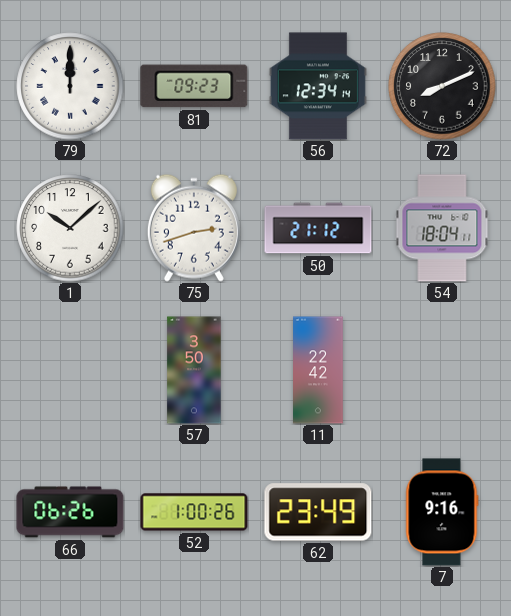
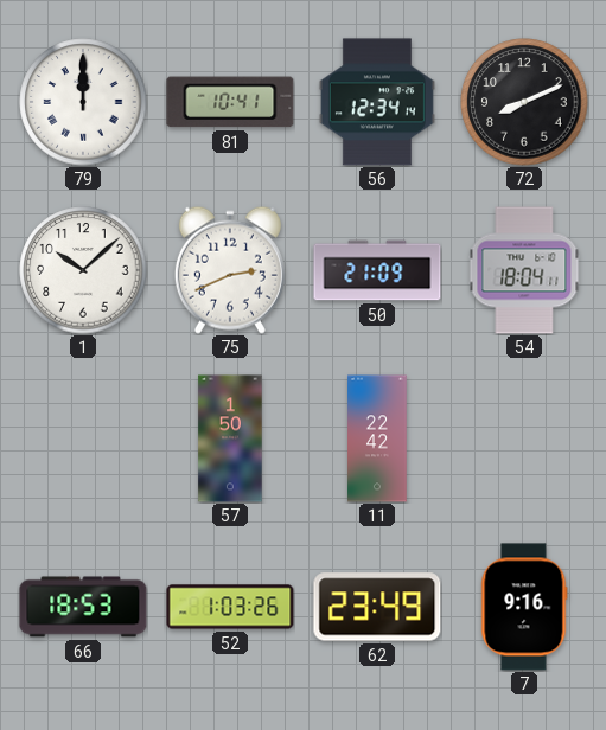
81: 09:23 -> 10:41 (230, 102)
75: 2:42 -> 2:41 (230, 270)
50: 21:12 -> 21:09 (377, 270)
57: 3:50 -> 1:50 (230, 438)
66: 06:26 -> 18:53 (83, 607)
52: 1:00 -> 1:03 (230, 607)
